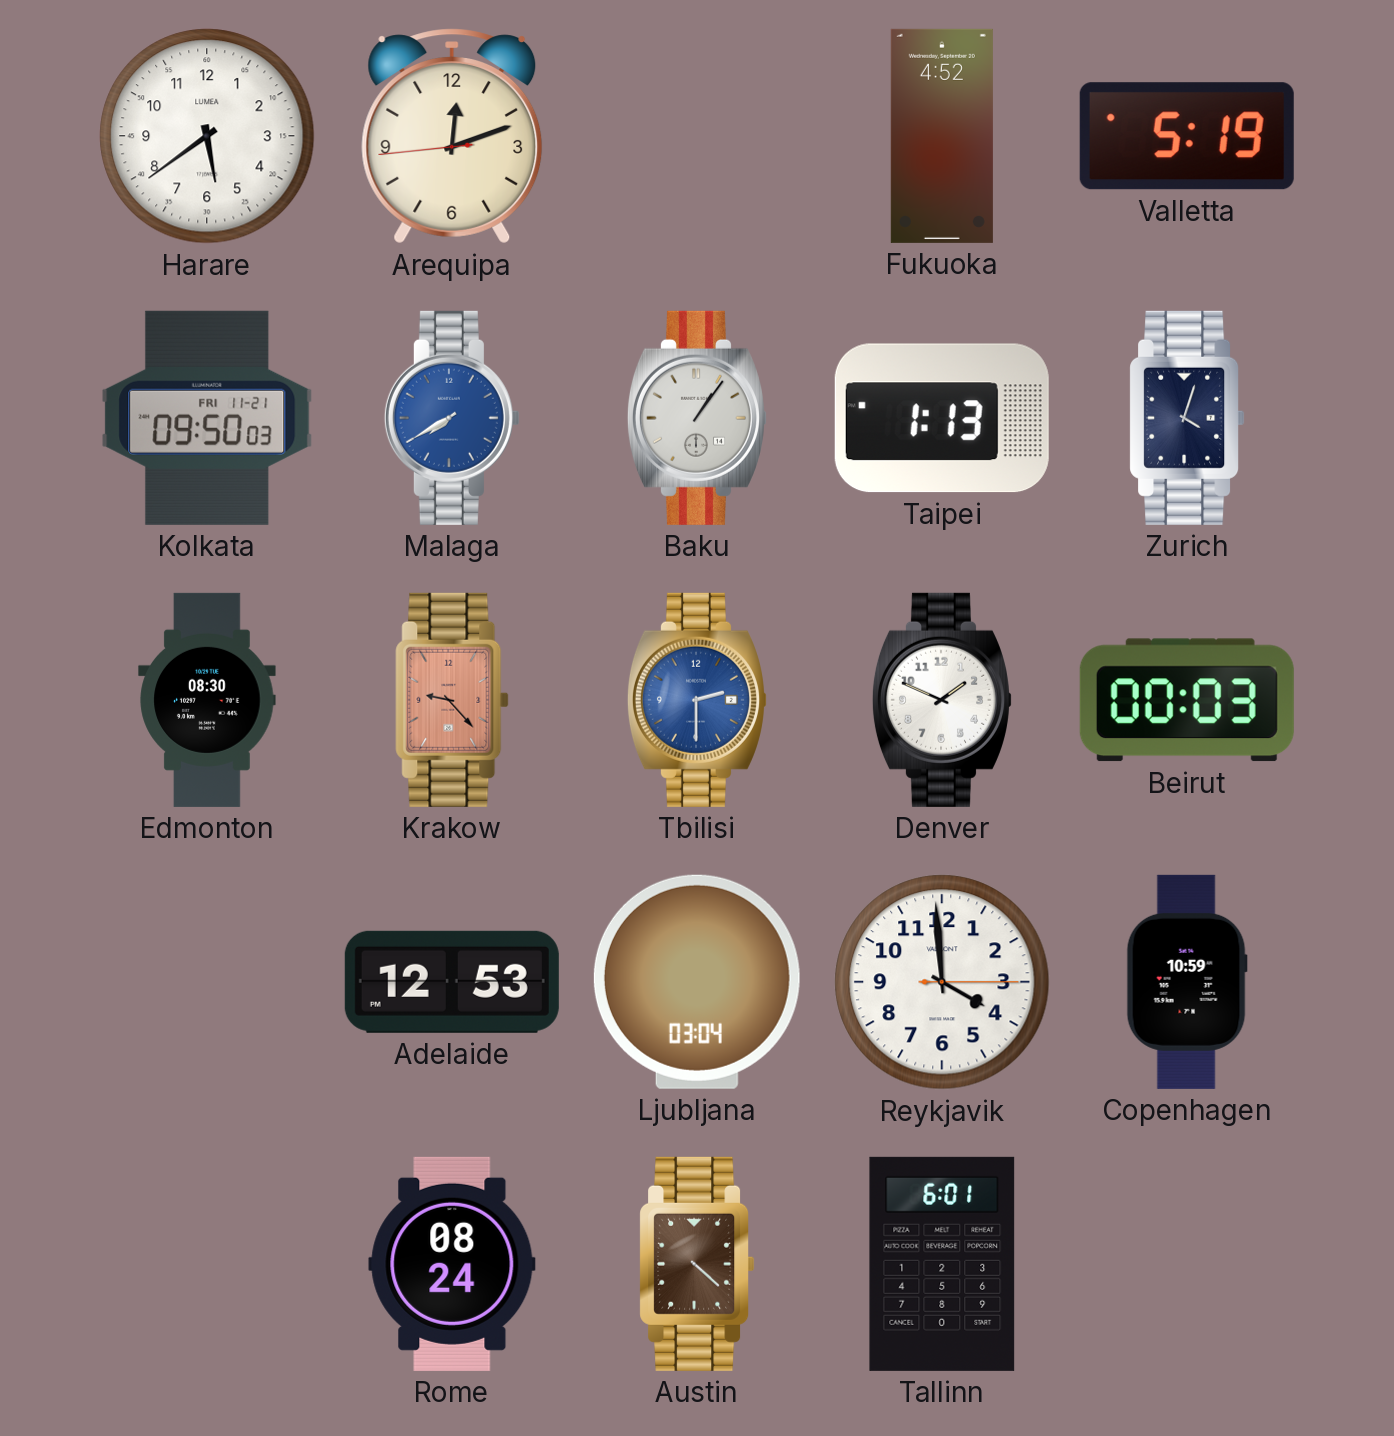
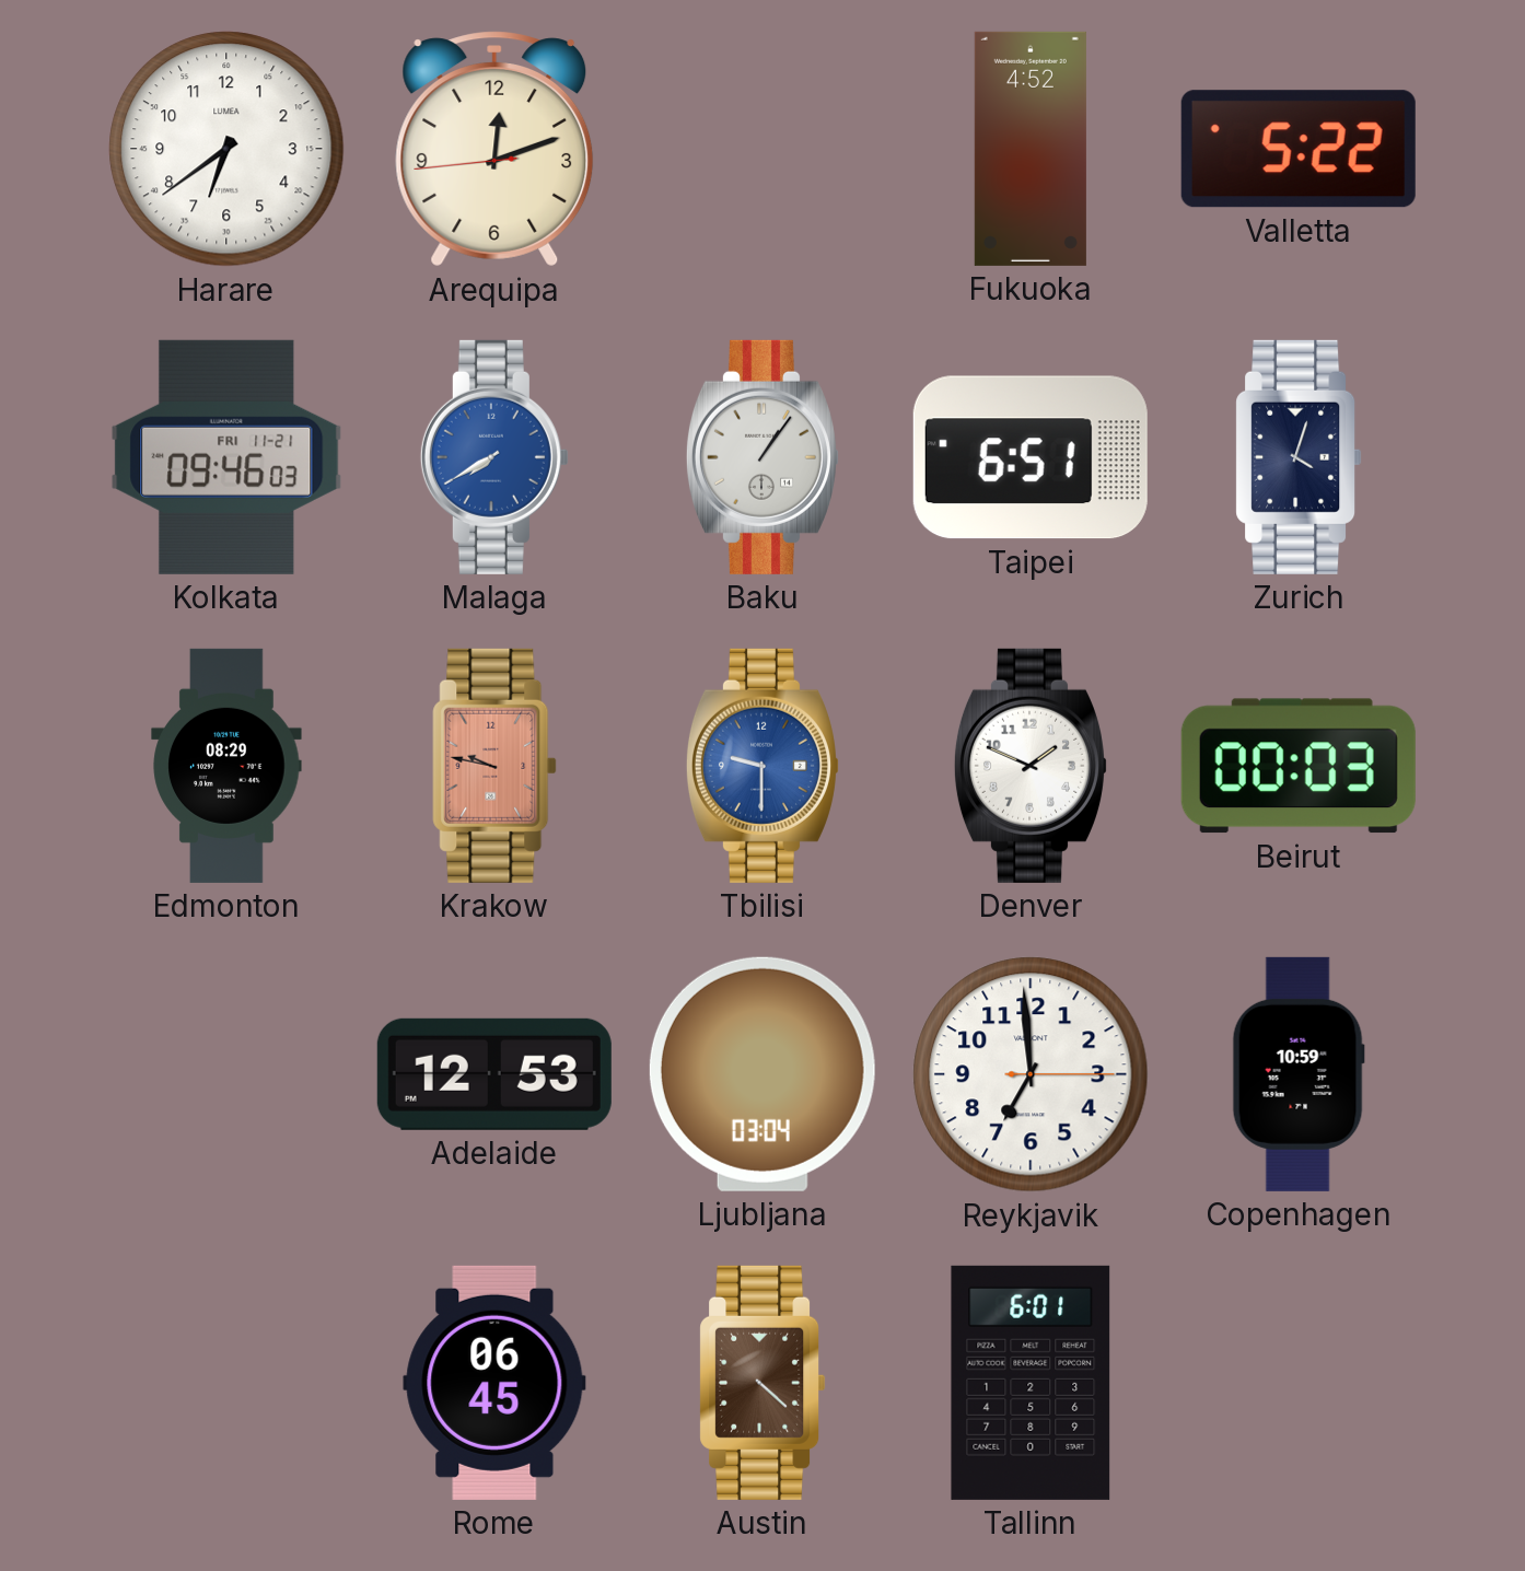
Harare: 5:39 -> 6:39 (226, 149)
Valletta: 5:19 -> 5:22 (1299, 149)
Kolkata: 09:50 -> 09:46 (226, 457)
Taipei: 1:13 -> 6:51 (1031, 457)
Edmonton: 08:30 -> 08:29 (226, 766)
Krakow: 9:23 -> 9:47 (494, 766)
Tbilisi: 2:30 -> 9:30 (762, 766)
Reykjavik: 3:59 -> 6:59 (1031, 1074)
Rome: 08:24 -> 06:45 (494, 1383)
